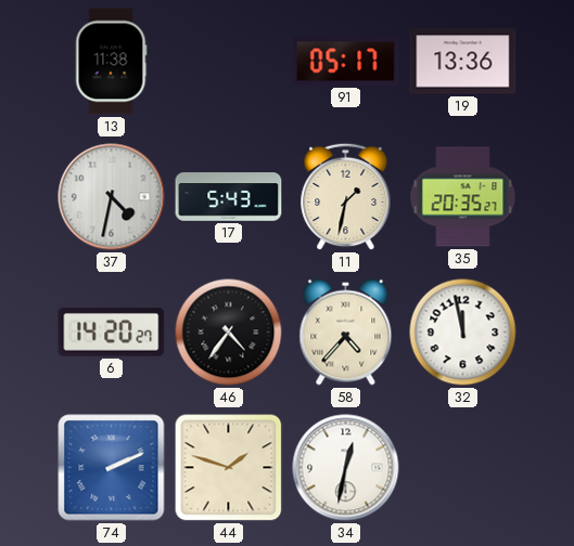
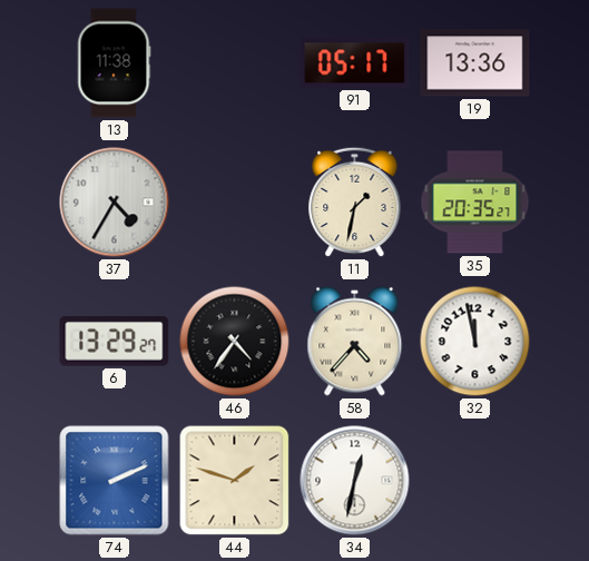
37: 4:32 -> 4:35 (115, 203)
17: 5:43 -> none (229, 197)
6: 14:20 -> 13:29 (115, 342)
